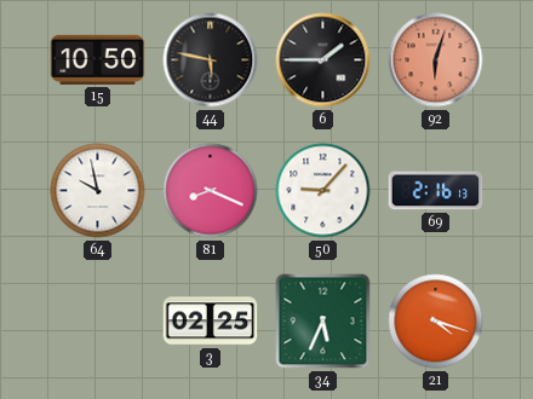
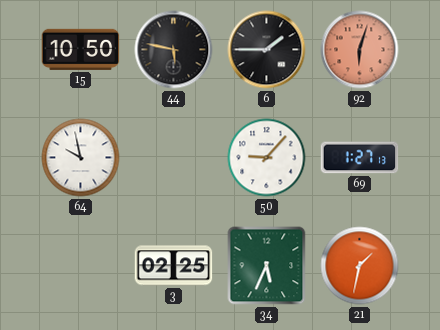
81: 8:19 -> none (211, 191)
69: 2:16 -> 1:27 (360, 158)
21: 4:18 -> 1:32 (360, 266)
